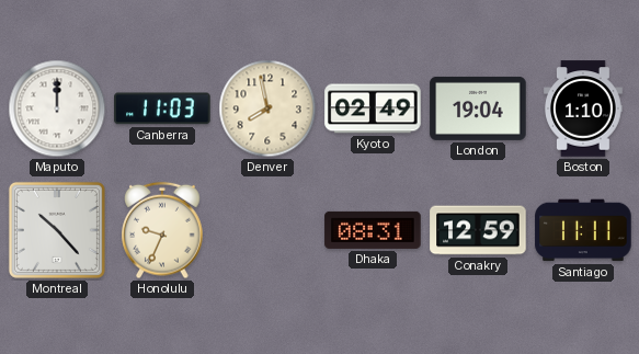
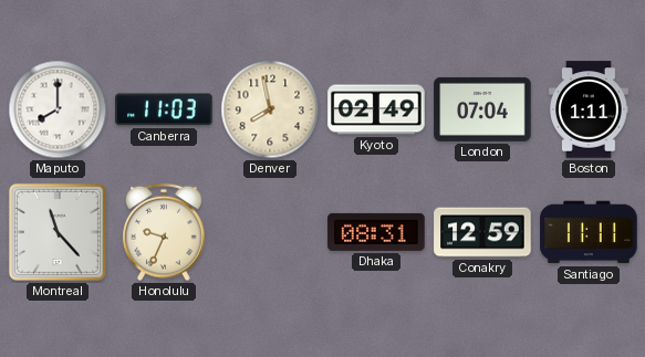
Maputo: 12:00 -> 8:00 (58, 109)
London: 19:04 -> 07:04 (482, 109)
Boston: 1:10 -> 1:11 (589, 109)
Montreal: 10:23 -> 11:23 (58, 232)
